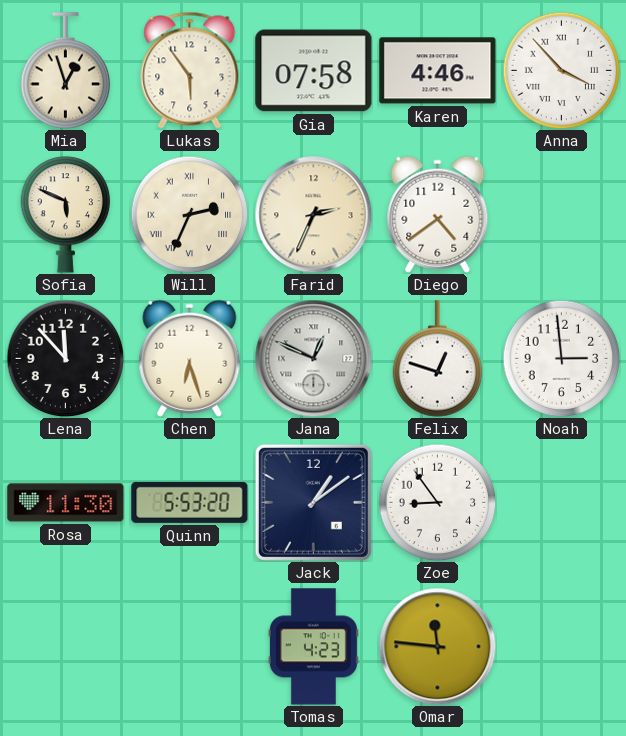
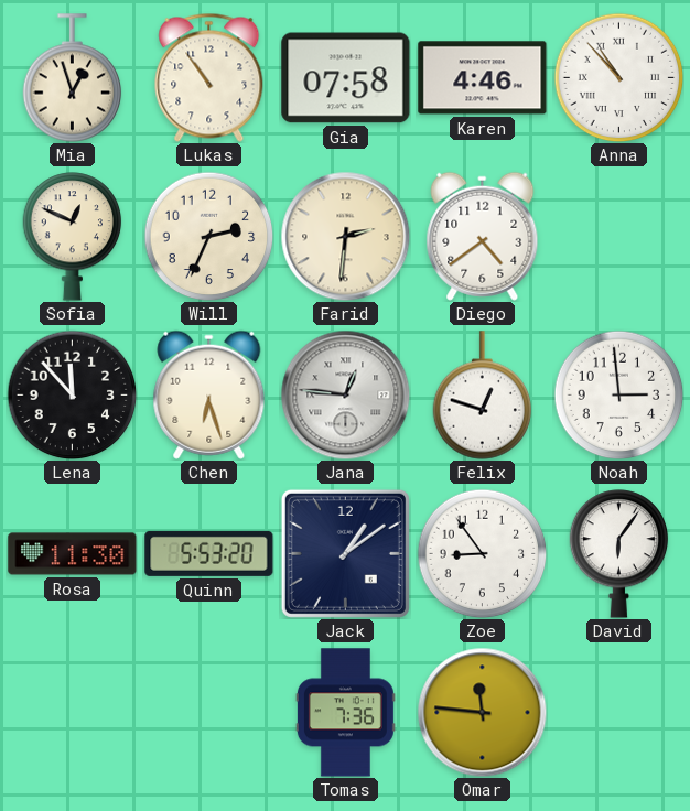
Lukas: 5:54 -> 10:54 (209, 77)
Anna: 3:53 -> 10:53 (618, 77)
Sofia: 5:49 -> 12:49 (73, 237)
Will numerals: Roman -> Arabic (208, 236)
Farid: 2:34 -> 2:31 (345, 236)
Jana: 12:49 -> 12:46 (345, 394)
David: none -> 6:06 (619, 554)
Tomas: 4:23 -> 7:36 (345, 713)
